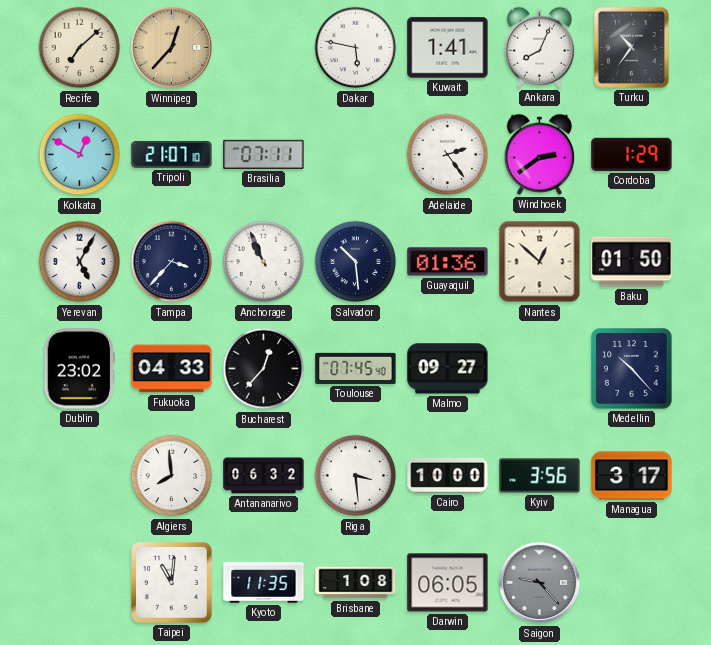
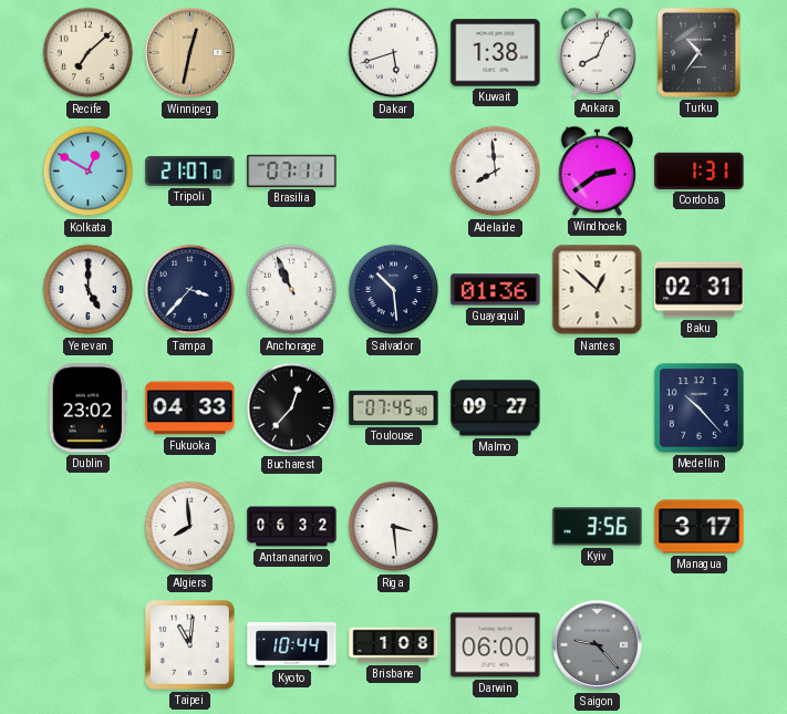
Winnipeg: 12:37 -> 12:32 (190, 53)
Dakar: 5:47 -> 5:42 (394, 53)
Kuwait: 1:41 -> 1:38 (496, 53)
Adelaide: 2:24 -> 7:59 (496, 172)
Cordoba: 1:29 -> 1:31 (700, 170)
Yerevan: 5:05 -> 5:00 (89, 290)
Baku: 01:50 -> 02:31 (700, 290)
Cairo: 10:00 -> none (448, 475)
Kyoto: 11:35 -> 10:44 (292, 645)
Darwin: 06:05 -> 06:00 (496, 645)
